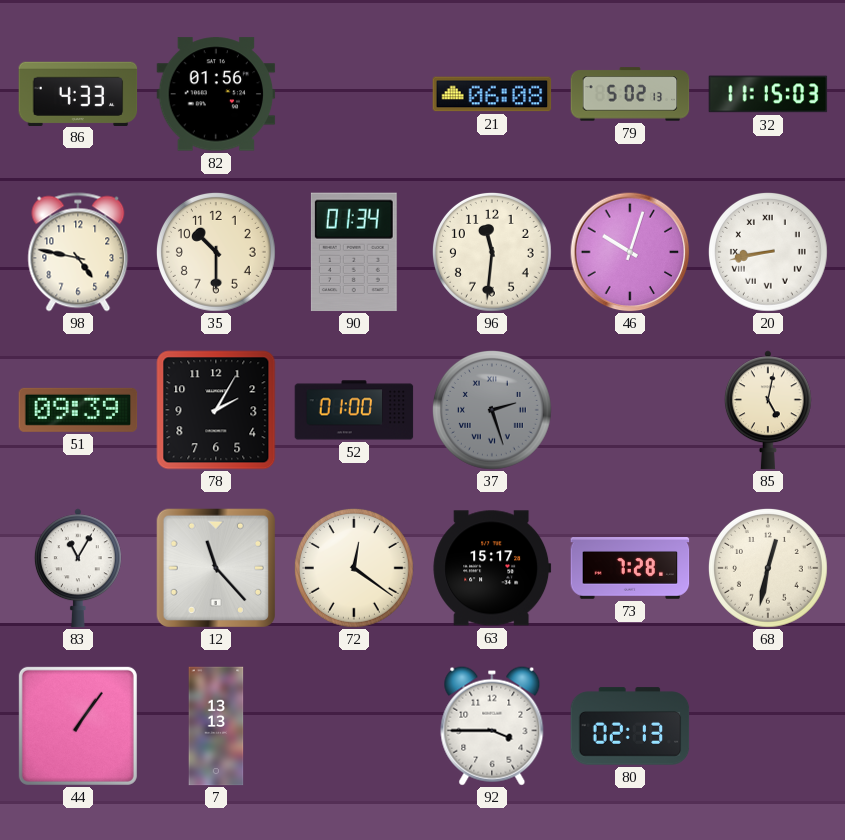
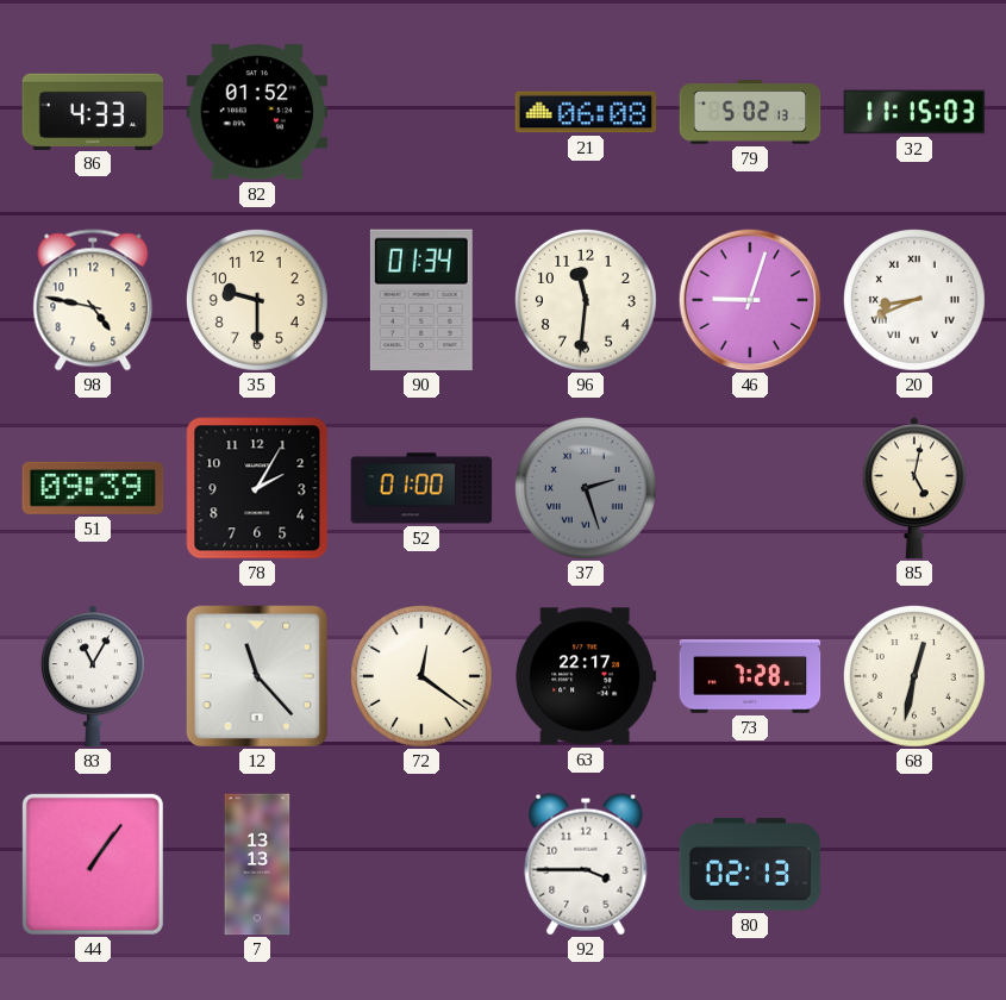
82: 01:56 -> 01:52 (257, 112)
35: 10:30 -> 9:30 (258, 301)
46: 10:03 -> 9:03 (750, 300)
20: 8:43 -> 8:41 (916, 301)
63: 15:17 -> 22:17 (586, 676)
